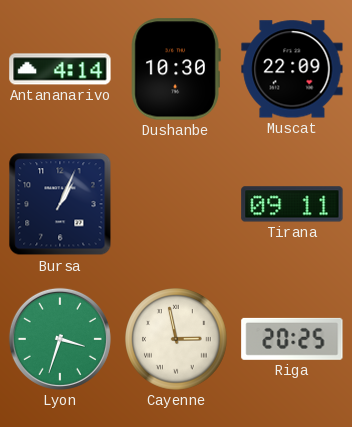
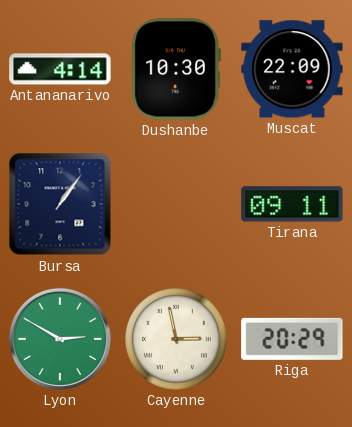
Bursa: 1:04 -> 1:06 (60, 204)
Lyon: 3:33 -> 2:50 (60, 339)
Riga: 20:25 -> 20:29 (292, 339)
